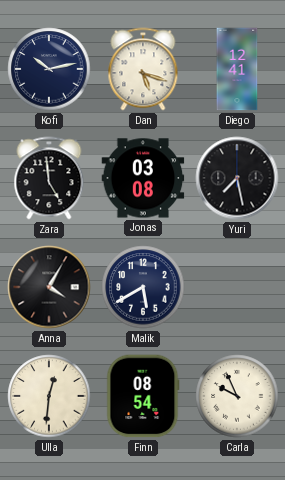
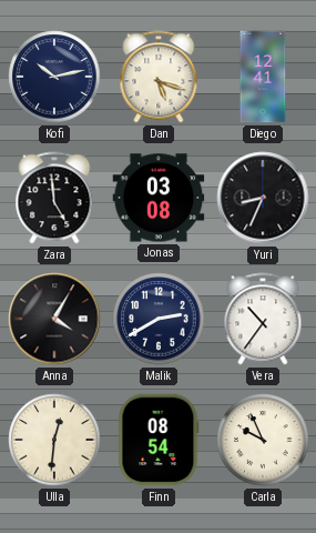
Yuri: 7:28 -> 8:34 (263, 198)
Malik: 5:40 -> 2:40 (159, 319)
Vera: none -> 10:36 (263, 319)
